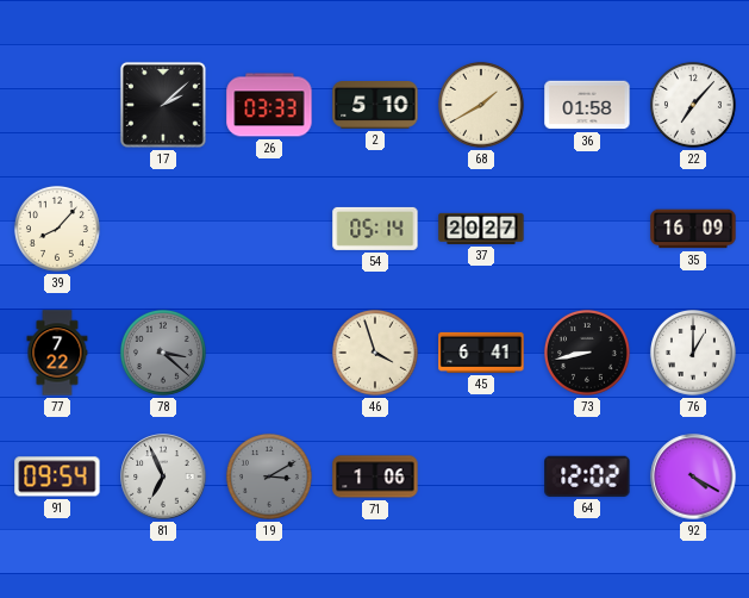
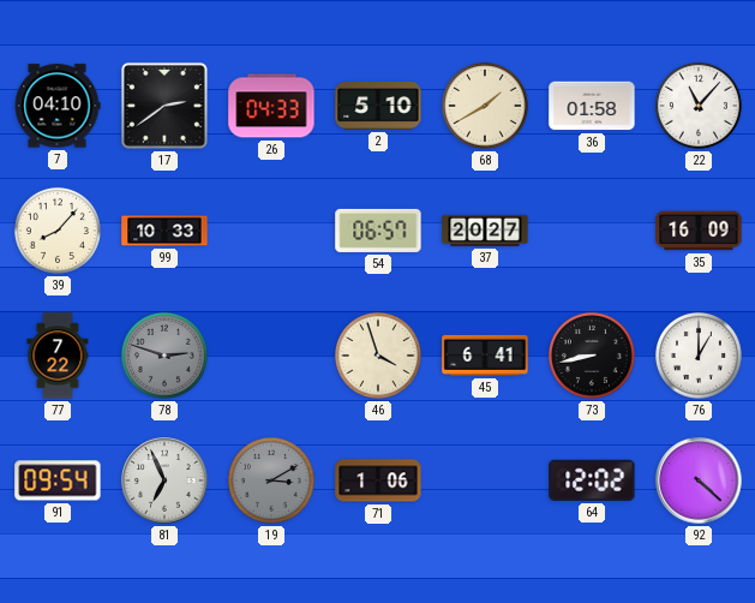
7: none -> 04:10 (58, 106)
17: 2:08 -> 2:39 (164, 106)
26: 03:33 -> 04:33 (271, 106)
22: 7:07 -> 11:07 (699, 106)
99: none -> 10:33 (164, 231)
54: 05:14 -> 06:57 (378, 231)
78: 3:22 -> 2:48 (164, 356)
92: 4:20 -> 4:22 (699, 480)
